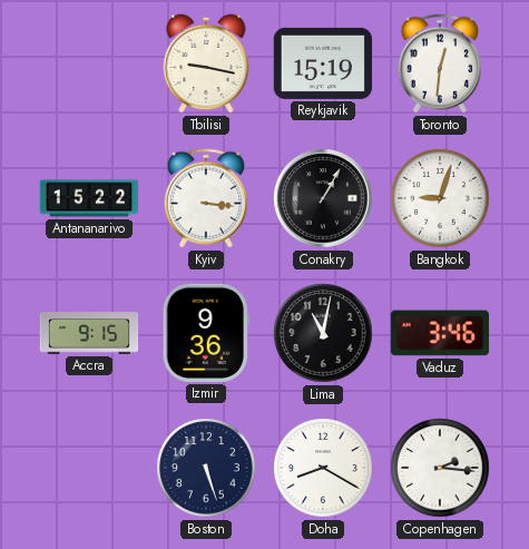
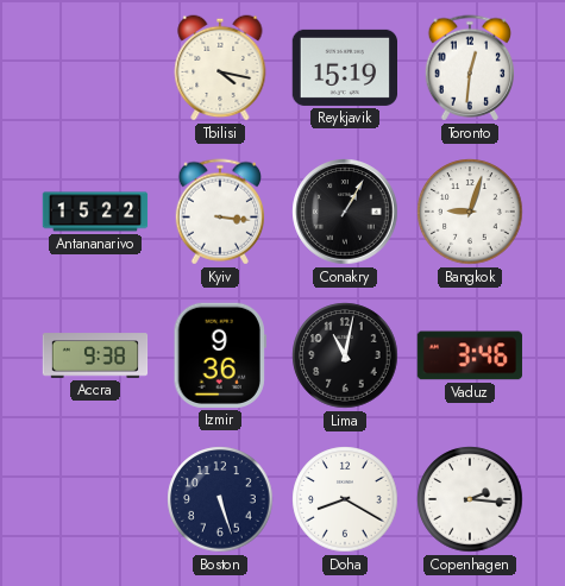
Tbilisi: 9:17 -> 4:17 (220, 68)
Accra: 9:15 -> 9:38 (95, 355)
